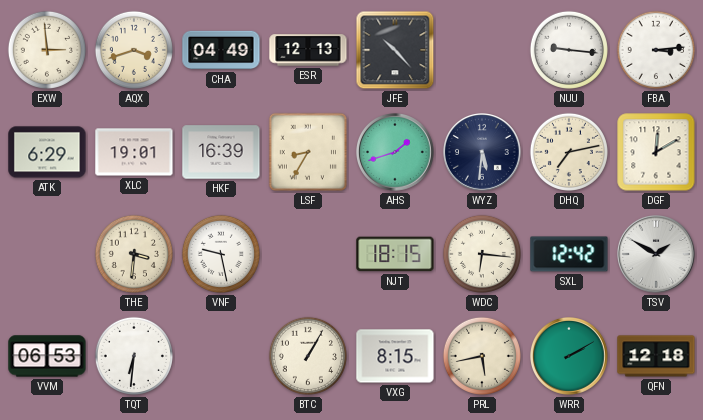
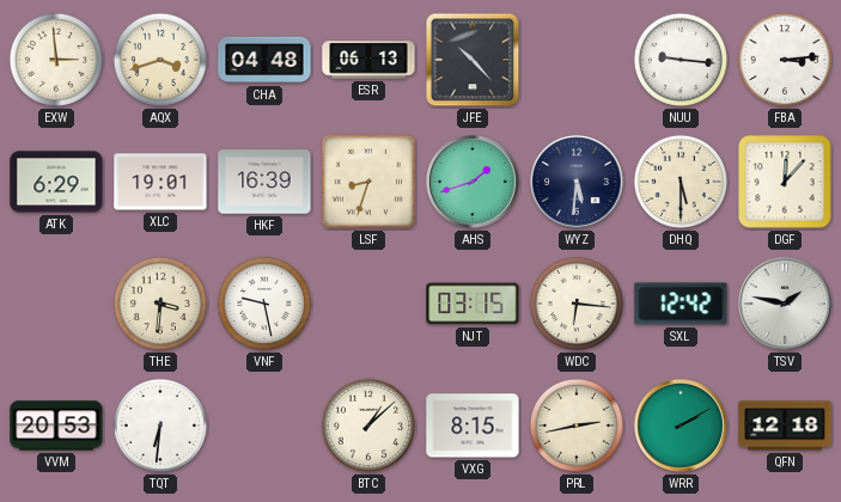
CHA: 04:49 -> 04:48 (264, 60)
ESR: 12:13 -> 06:13 (368, 60)
LSF: 8:35 -> 8:33 (368, 182)
DHQ: 7:13 -> 5:30 (681, 182)
DGF: 12:10 -> 12:07 (785, 182)
NJT: 18:15 -> 03:15 (473, 304)
TSV: 1:50 -> 1:47 (786, 305)
VVM: 06:53 -> 20:53 (56, 426)
BTC: 1:05 -> 1:08 (368, 426)
PRL: 5:43 -> 2:43 (577, 426)
